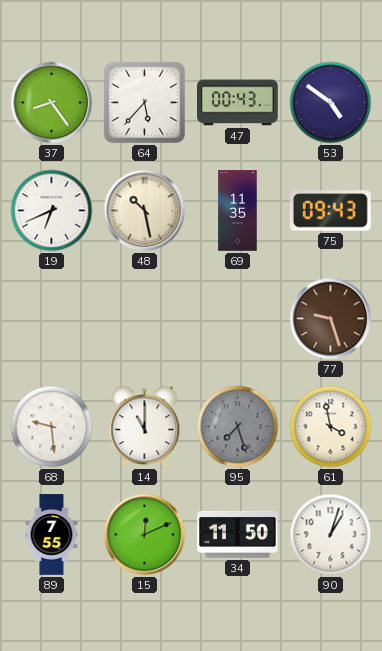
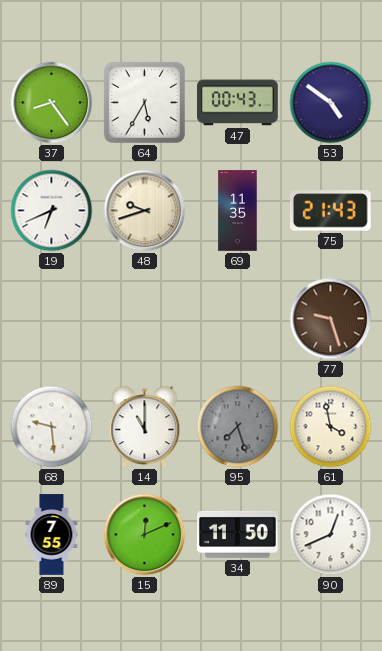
64: 5:37 -> 5:35 (144, 102)
48: 10:28 -> 9:42 (145, 211)
75: 09:43 -> 21:43 (330, 211)
90: 1:03 -> 12:41 (331, 535)
